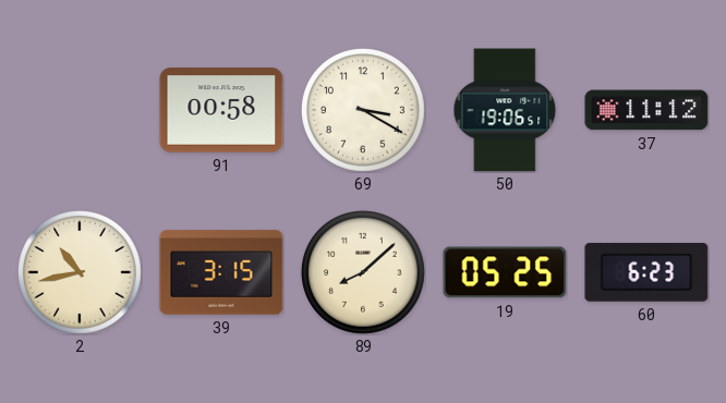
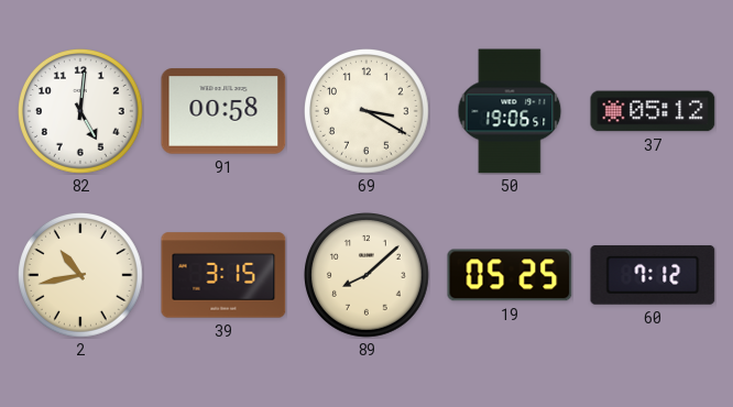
82: none -> 5:01 (81, 112)
37: 11:12 -> 05:12 (653, 111)
60: 6:23 -> 7:12 (653, 275)
